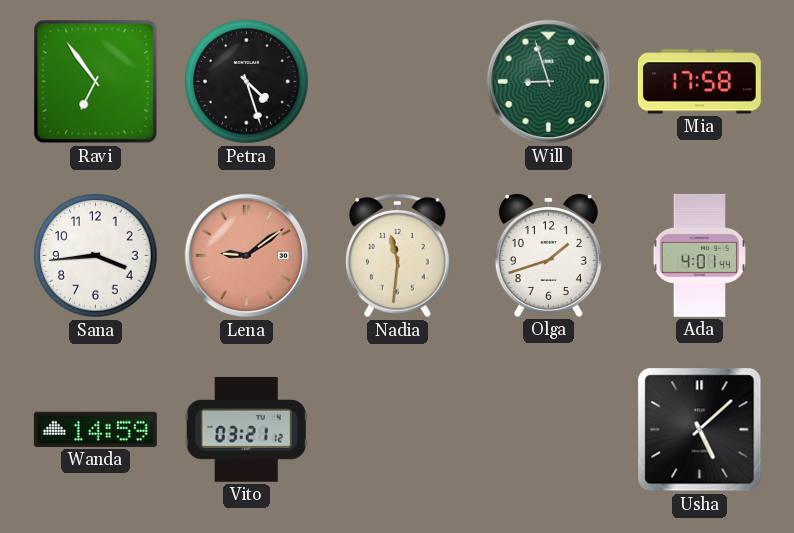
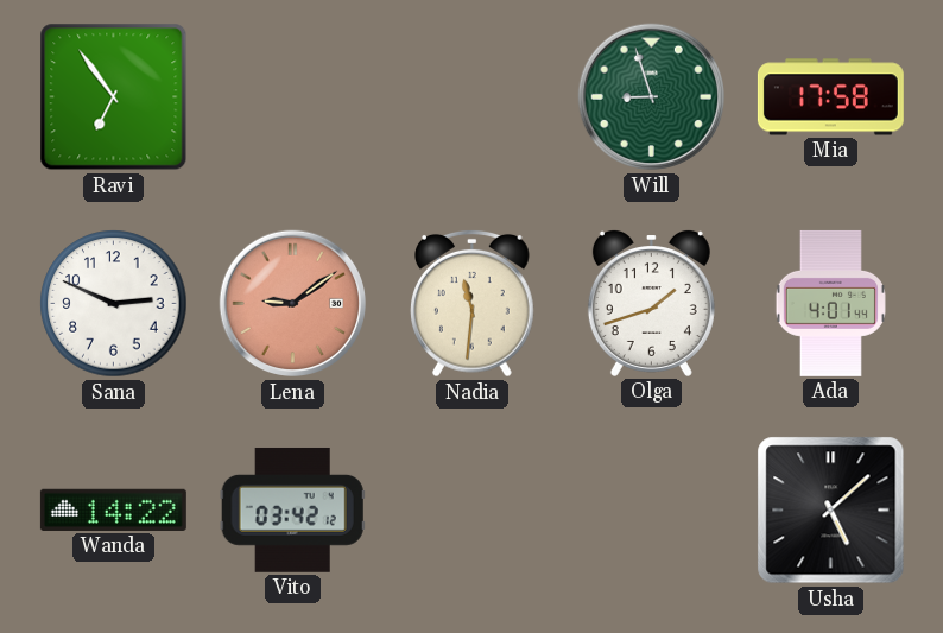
Petra: 4:27 -> none (247, 82)
Sana: 3:44 -> 2:49 (114, 304)
Wanda: 14:59 -> 14:22 (113, 509)
Vito: 03:21 -> 03:42 (292, 511)
